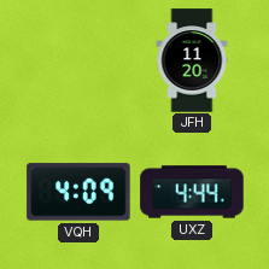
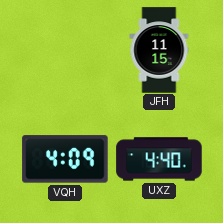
JFH: 11:20 -> 11:15 (159, 50)
UXZ: 4:44 -> 4:40 (159, 159)
